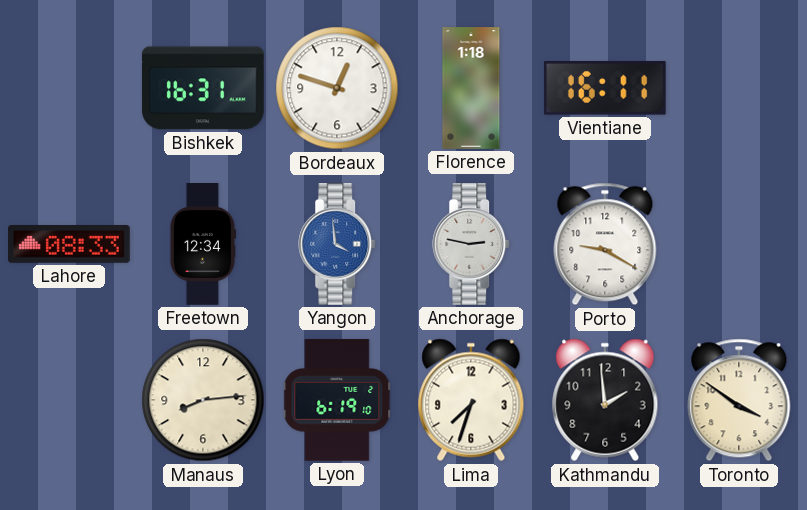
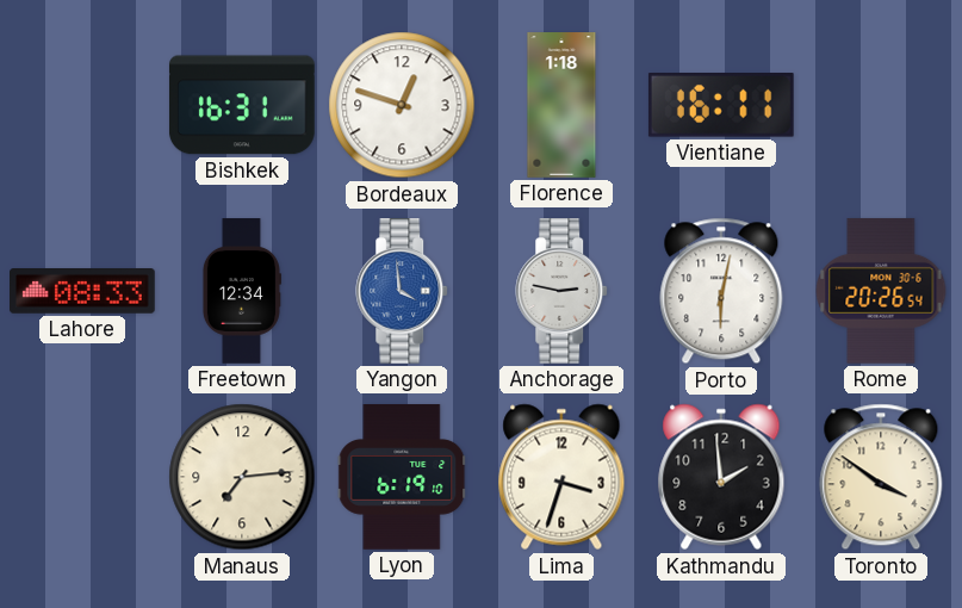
Porto: 9:20 -> 6:02 (721, 291)
Rome: none -> 20:26 (881, 291)
Manaus: 8:14 -> 7:14 (242, 477)
Lima: 7:33 -> 3:33 (561, 477)
